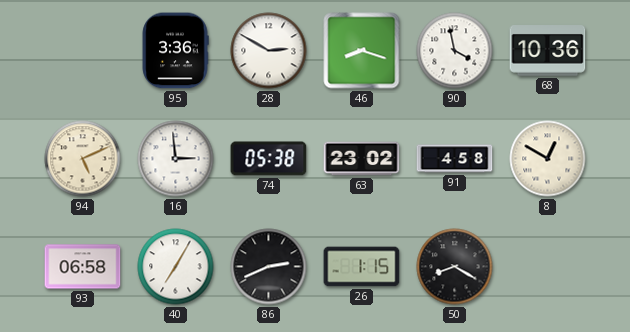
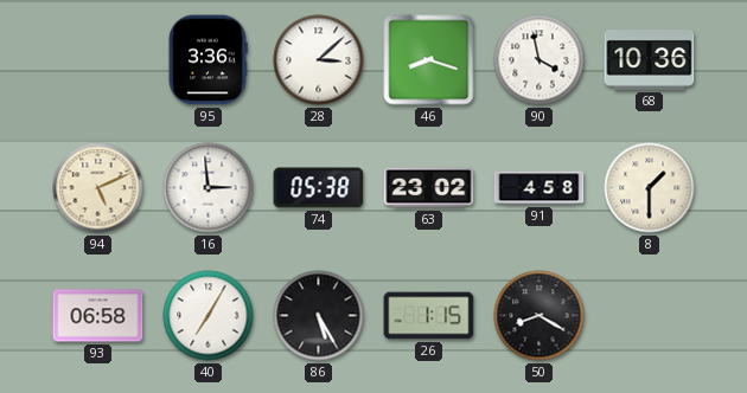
28: 2:50 -> 3:08 (319, 60)
8: 12:50 -> 1:30 (650, 188)
86: 2:41 -> 5:25 (319, 316)
